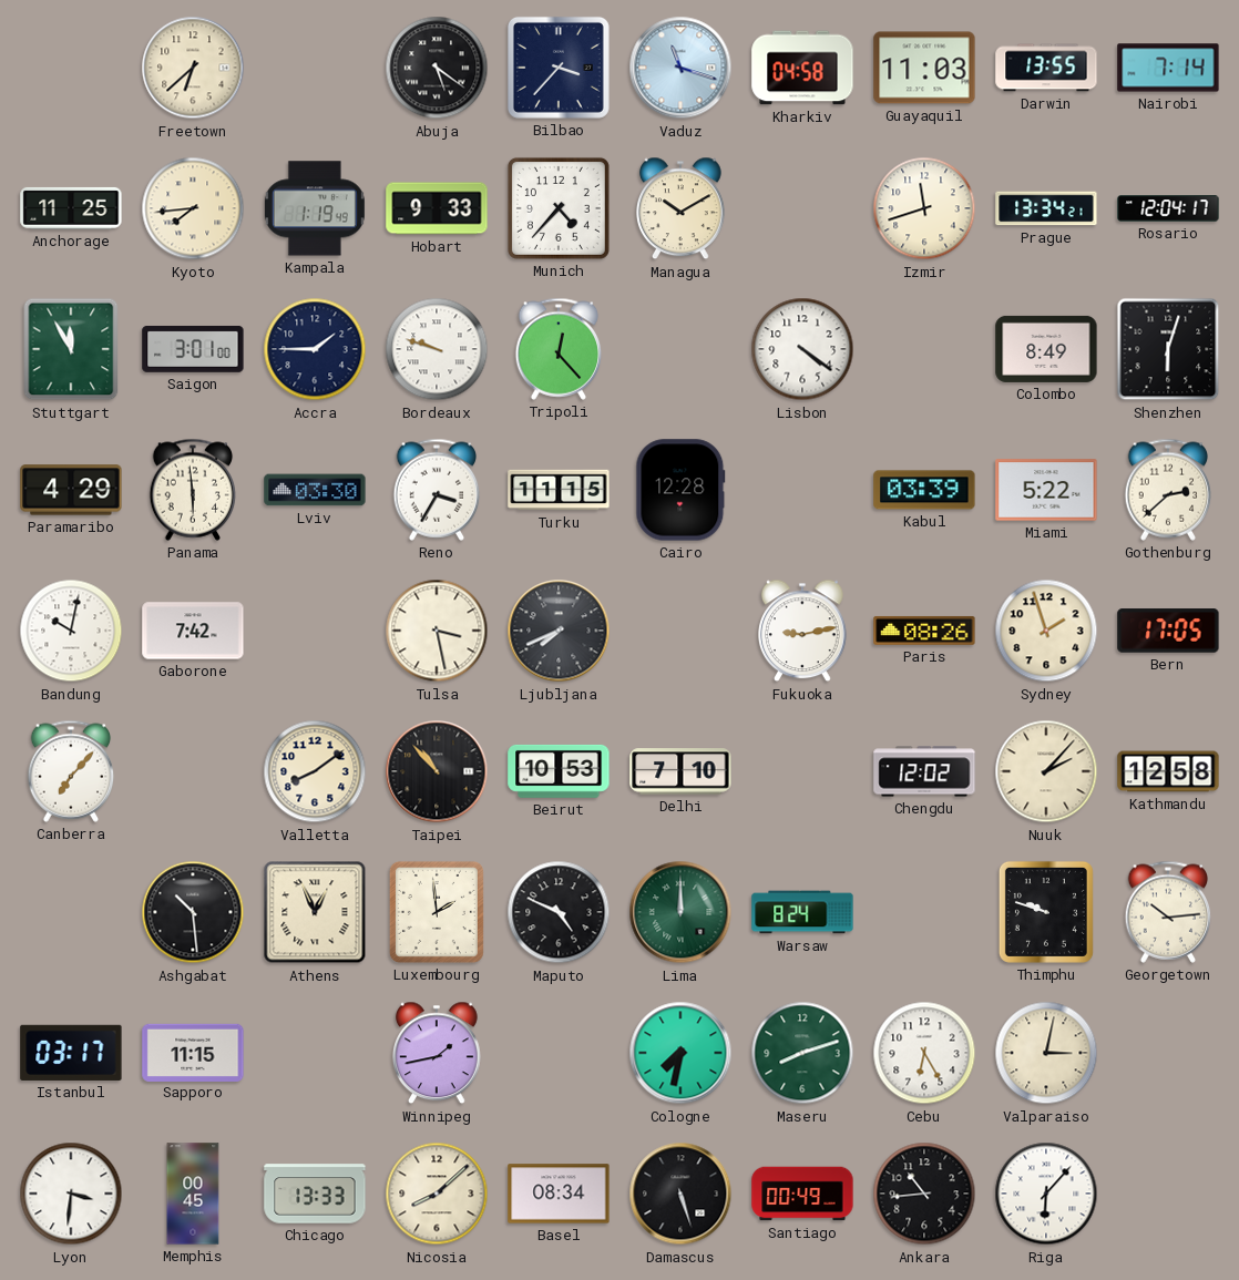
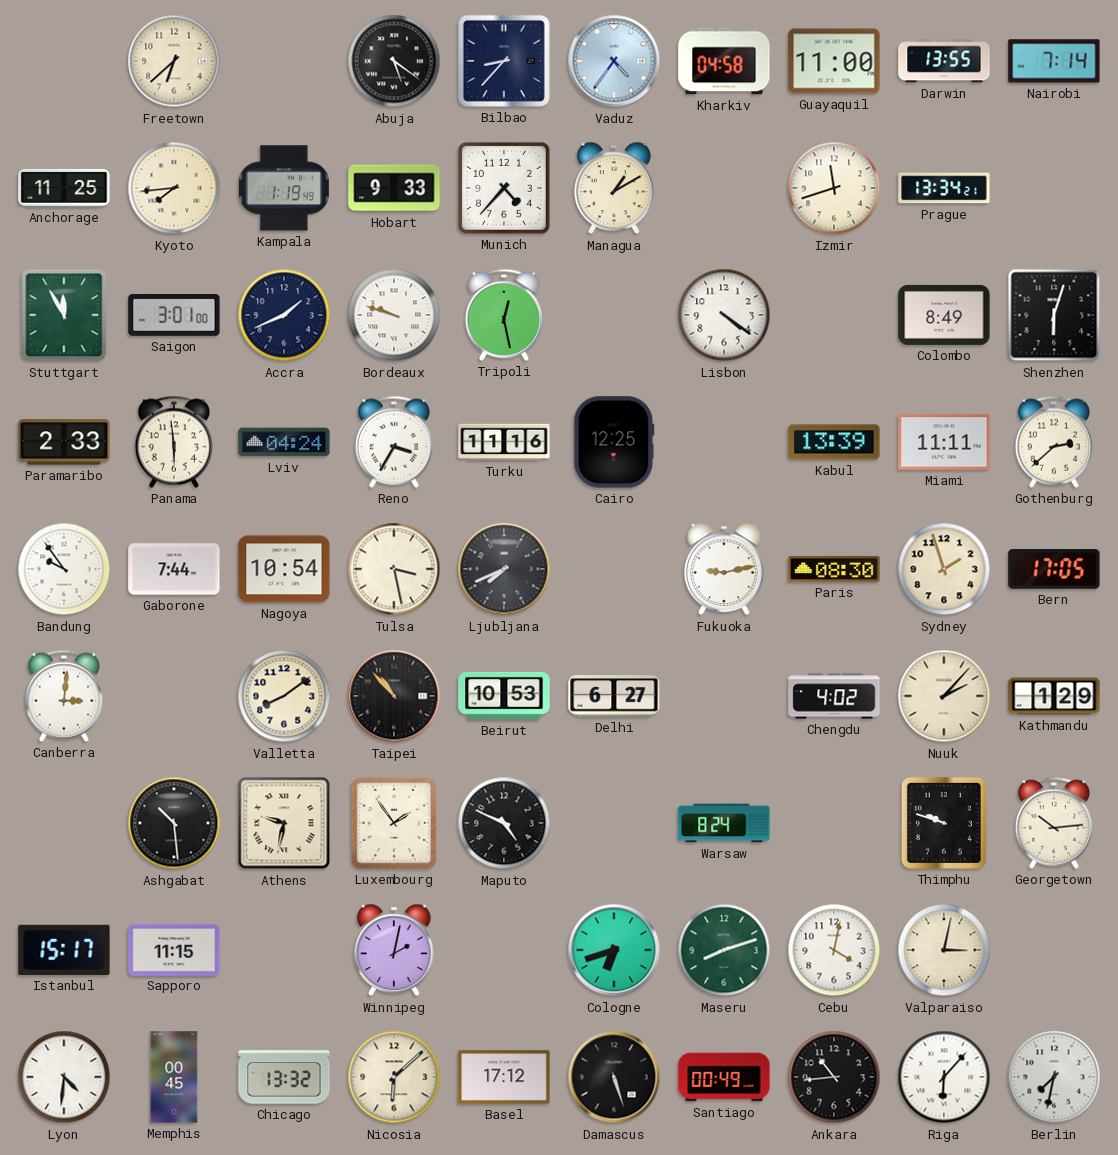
Bilbao: 3:37 -> 8:37 (504, 61)
Vaduz: 11:18 -> 4:36 (614, 61)
Guayaquil: 11:03 -> 11:00 (834, 61)
Managua: 10:10 -> 1:10 (615, 188)
Rosario: 12:04 -> none (1168, 208)
Accra: 1:45 -> 1:41 (284, 315)
Tripoli: 12:23 -> 12:28 (504, 315)
Paramaribo: 4:29 -> 2:33 (64, 442)
Lviv: 03:30 -> 04:24 (284, 442)
Turku: 11:15 -> 11:16 (504, 442)
Cairo: 12:28 -> 12:25 (614, 442)
Kabul: 03:39 -> 13:39 (834, 442)
Miami: 5:22 -> 11:11 (944, 442)
Bandung: 10:02 -> 9:54 (64, 569)
Gaborone: 7:42 -> 7:44 (174, 569)
Nagoya: none -> 10:54 (284, 569)
Paris: 08:26 -> 08:30 (834, 569)
Canberra: 7:07 -> 3:01 (64, 696)
Delhi: 7:10 -> 6:27 (614, 696)
Chengdu: 12:02 -> 4:02 (834, 696)
Kathmandu: 12:58 -> 1:29 (1054, 696)
Athens: 12:56 -> 9:32 (284, 823)
Luxembourg: 1:59 -> 1:54 (394, 823)
Lima: 12:00 -> none (680, 912)
Istanbul: 03:17 -> 15:17 (64, 950)
Winnipeg: 1:43 -> 2:02 (395, 950)
Cologne: 7:32 -> 6:42 (614, 950)
Cebu: 6:25 -> 4:02 (834, 950)
Lyon: 3:31 -> 4:31 (64, 1077)
Chicago: 13:33 -> 13:32 (284, 1077)
Nicosia: 8:08 -> 6:08 (394, 1077)
Basel: 08:34 -> 17:12 (504, 1077)
Berlin: none -> 7:32 (1054, 1077)
